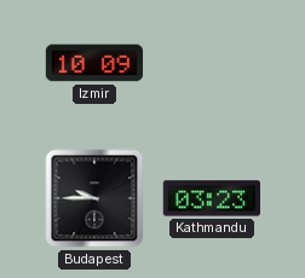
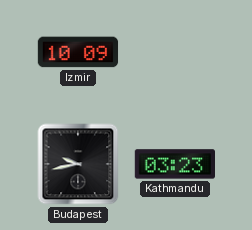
Budapest: 9:45 -> 9:43 (78, 164)
